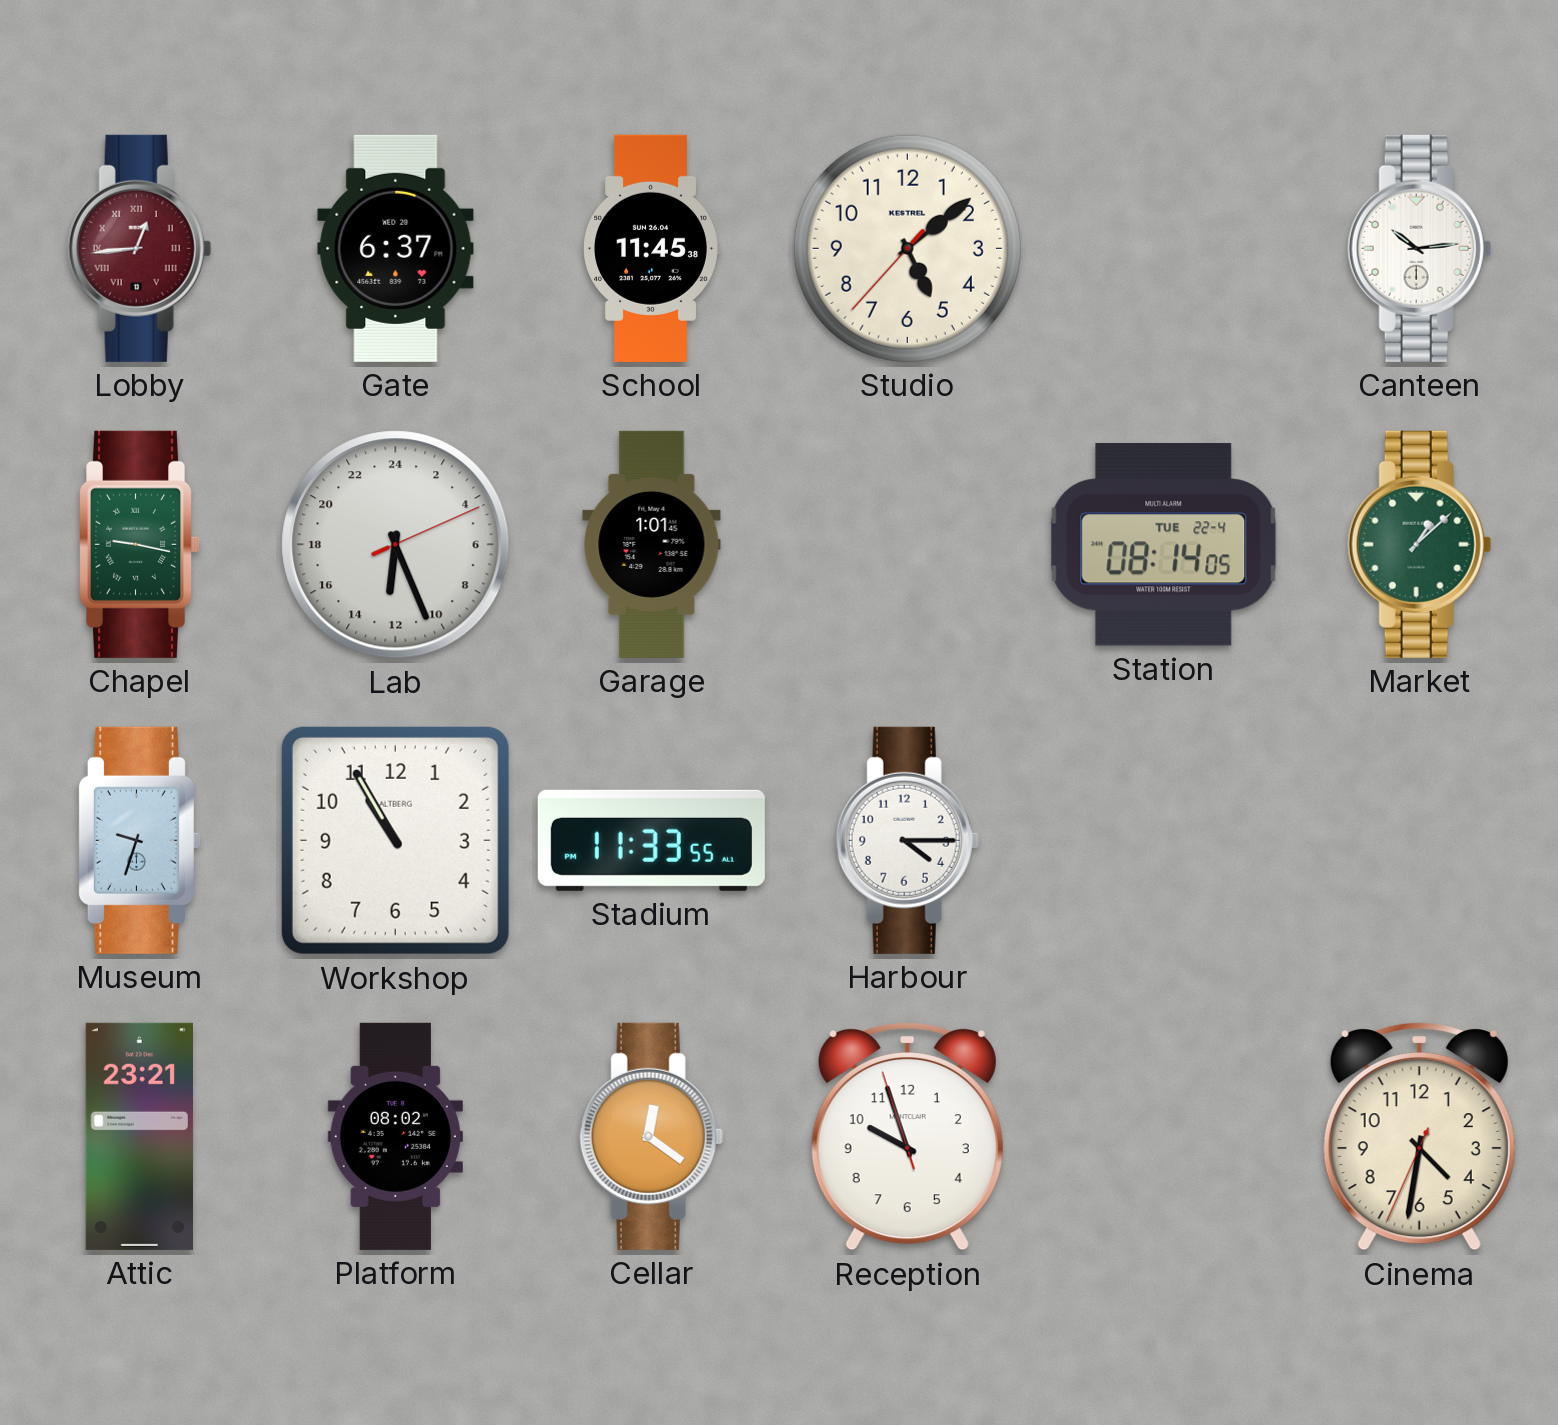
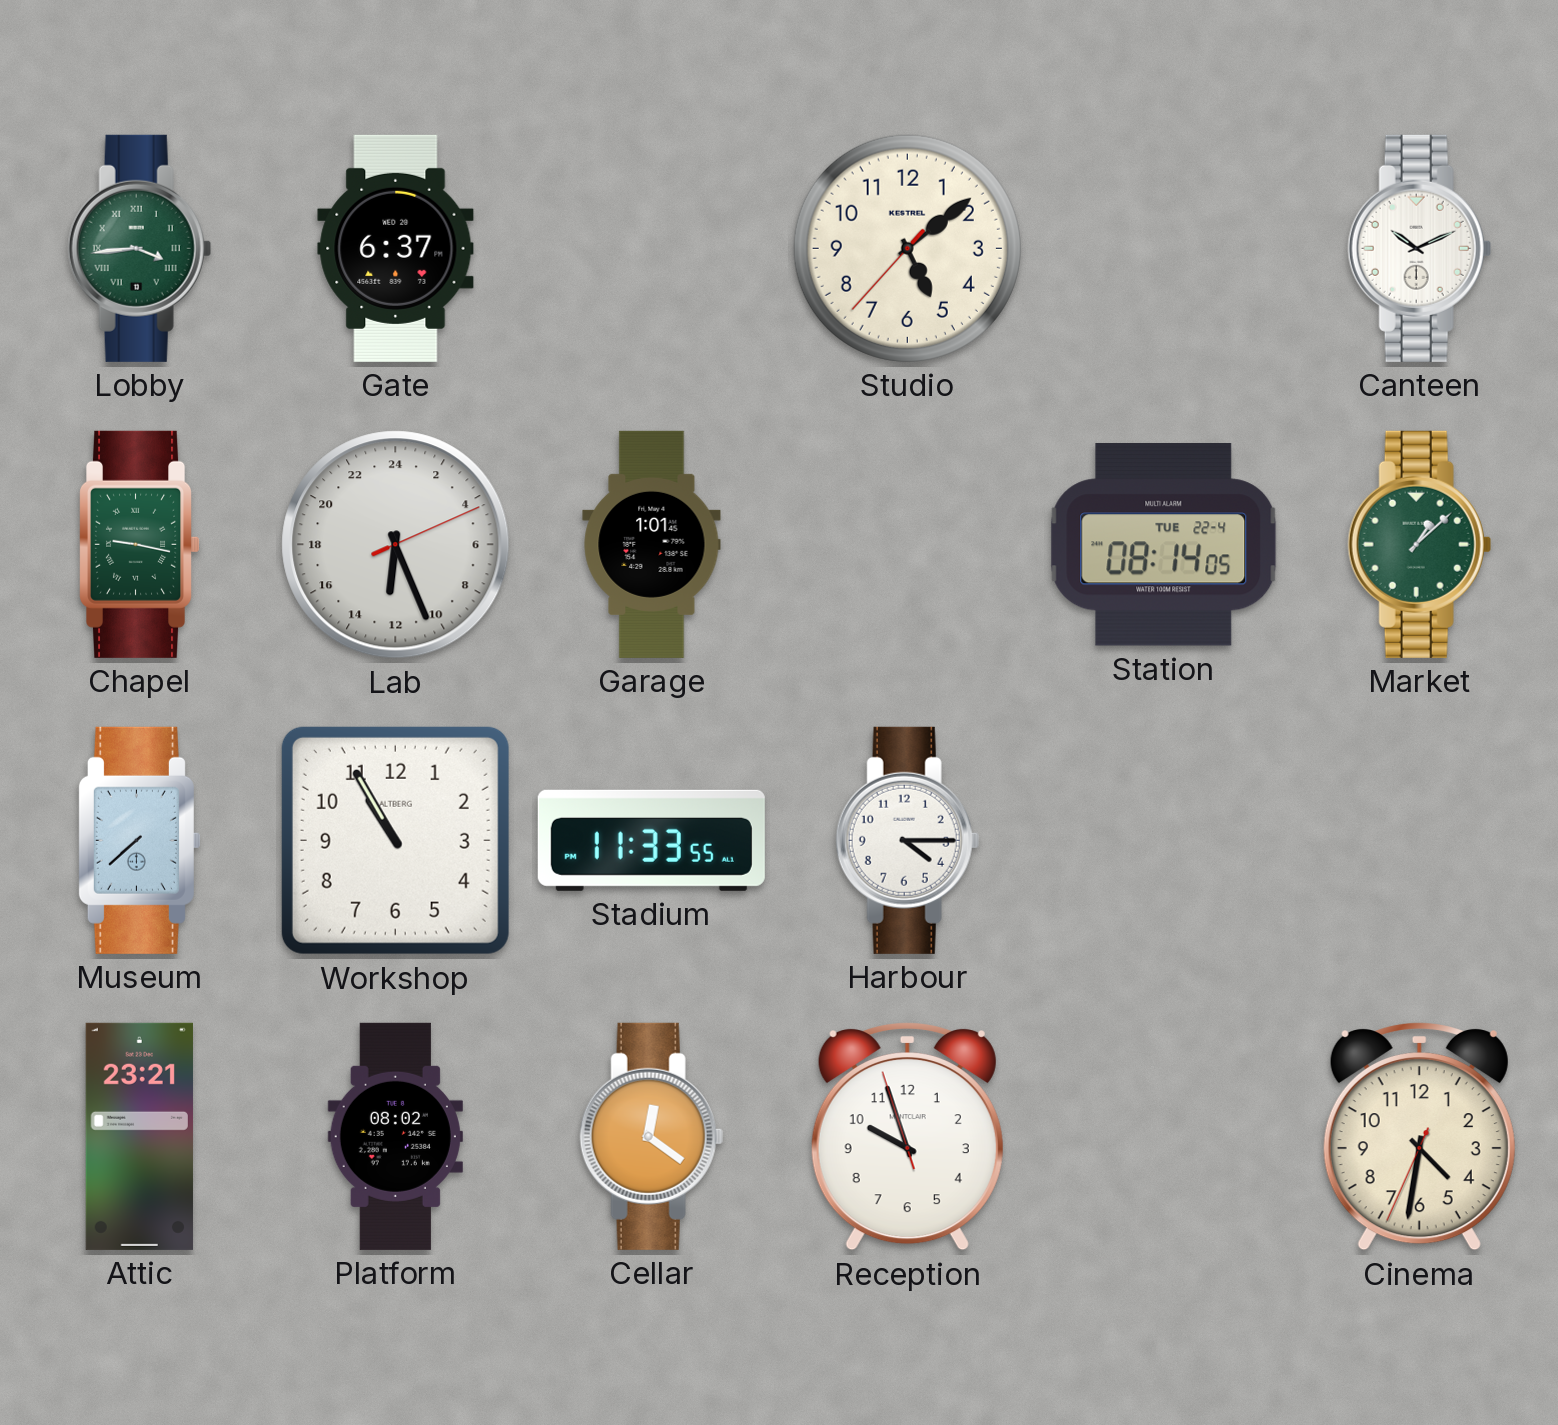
Lobby: 12:44 -> 3:44 (139, 248)
Lobby dial: burgundy -> green (139, 248)
School: 11:45 -> none (651, 248)
Canteen: 10:14 -> 10:11 (1419, 248)
Museum: 9:33 -> 7:38 (139, 840)
